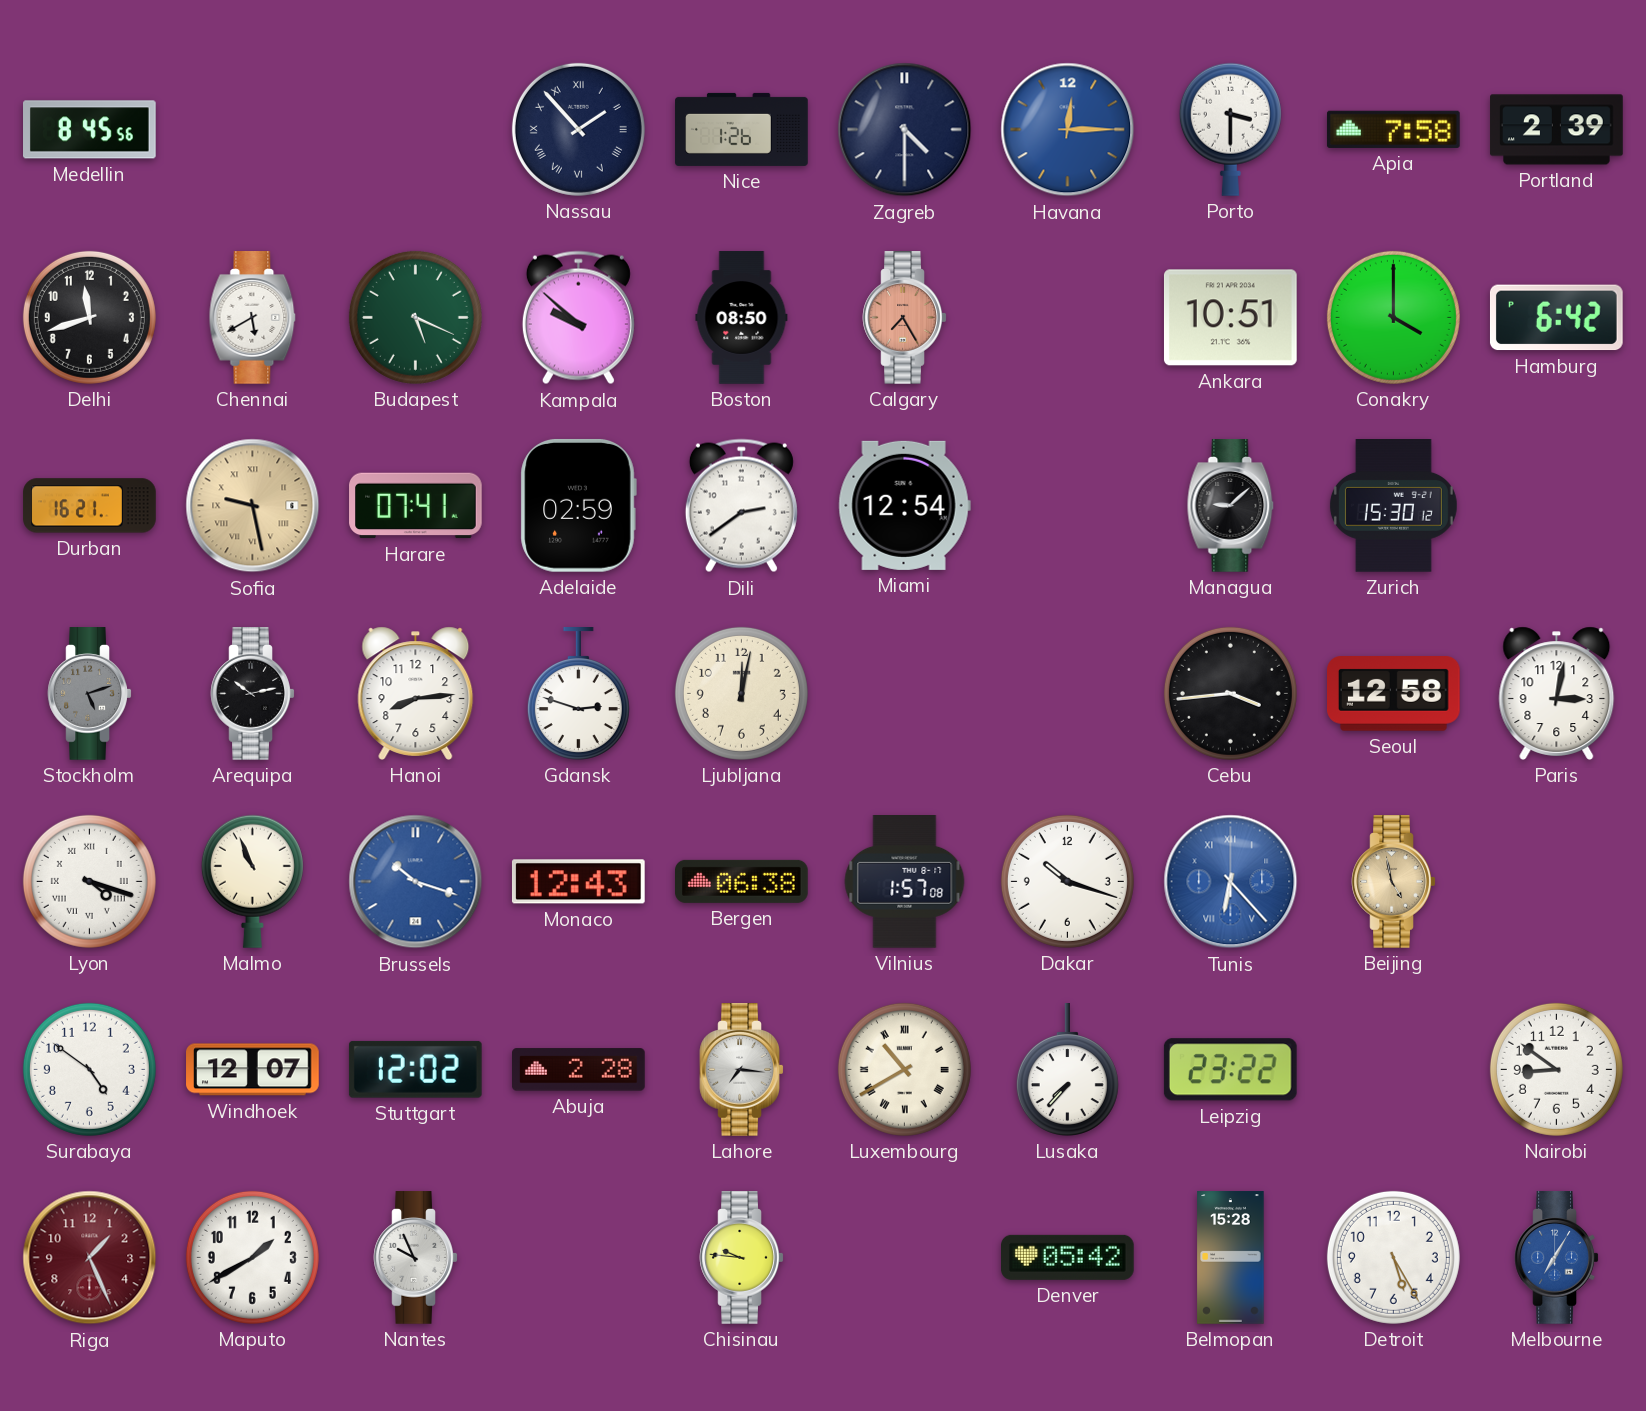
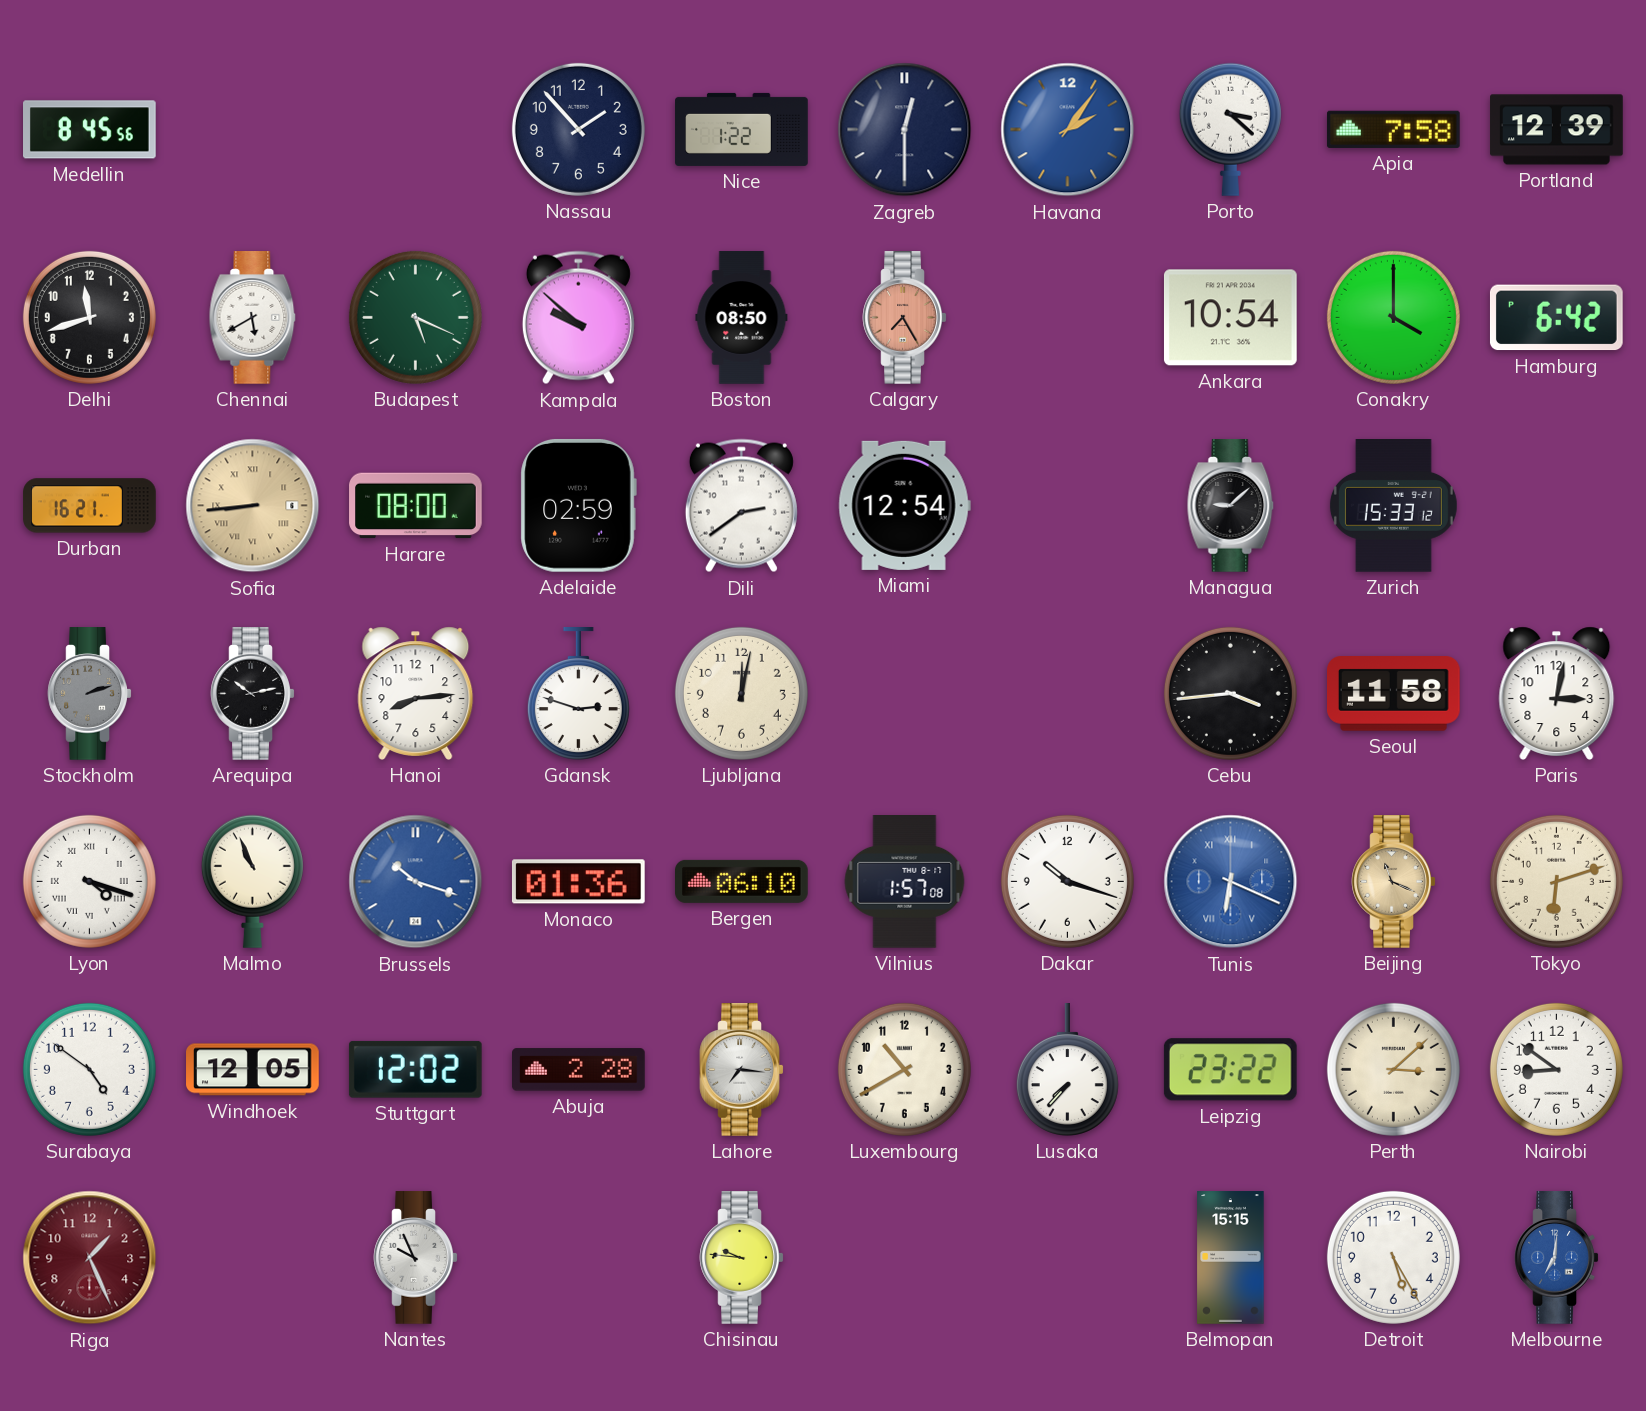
Nassau numerals: Roman -> Arabic (578, 129)
Nice: 1:26 -> 1:22 (742, 129)
Zagreb: 4:30 -> 12:30 (905, 130)
Havana: 12:15 -> 2:06 (1068, 130)
Porto: 3:30 -> 3:22 (1230, 129)
Portland: 2:39 -> 12:39 (1557, 130)
Ankara: 10:51 -> 10:54 (1230, 318)
Sofia: 9:28 -> 8:44 (253, 506)
Harare: 07:41 -> 08:00 (416, 506)
Zurich: 15:30 -> 15:33 (1393, 506)
Stockholm: 5:12 -> 2:12 (90, 694)
Seoul: 12:58 -> 11:58 (1394, 694)
Monaco: 12:43 -> 01:36 (578, 882)
Bergen: 06:38 -> 06:10 (742, 881)
Tunis: 6:23 -> 6:19 (1231, 882)
Beijing: 4:58 -> 11:19 (1394, 882)
Tokyo: none -> 6:12 (1556, 881)
Windhoek: 12:07 -> 12:05 (253, 1070)
Luxembourg numerals: Roman -> Arabic (904, 1069)
Perth: none -> 3:08 (1393, 1069)
Maputo: 1:40 -> none (252, 1257)
Denver: 05:42 -> none (1068, 1257)
Belmopan: 15:28 -> 15:15 (1231, 1258)
Melbourne: 7:05 -> 7:01 (1557, 1258)
